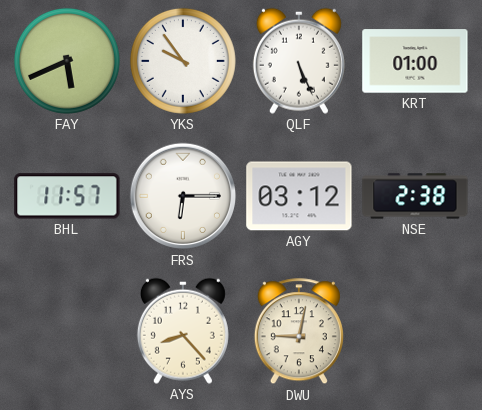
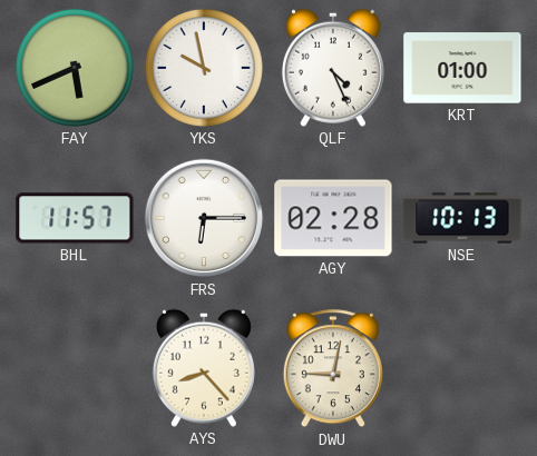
YKS: 9:54 -> 9:58 (204, 68)
QLF: 5:26 -> 4:26 (333, 68)
AGY: 03:12 -> 02:28 (333, 218)
NSE: 2:38 -> 10:13 (462, 218)
